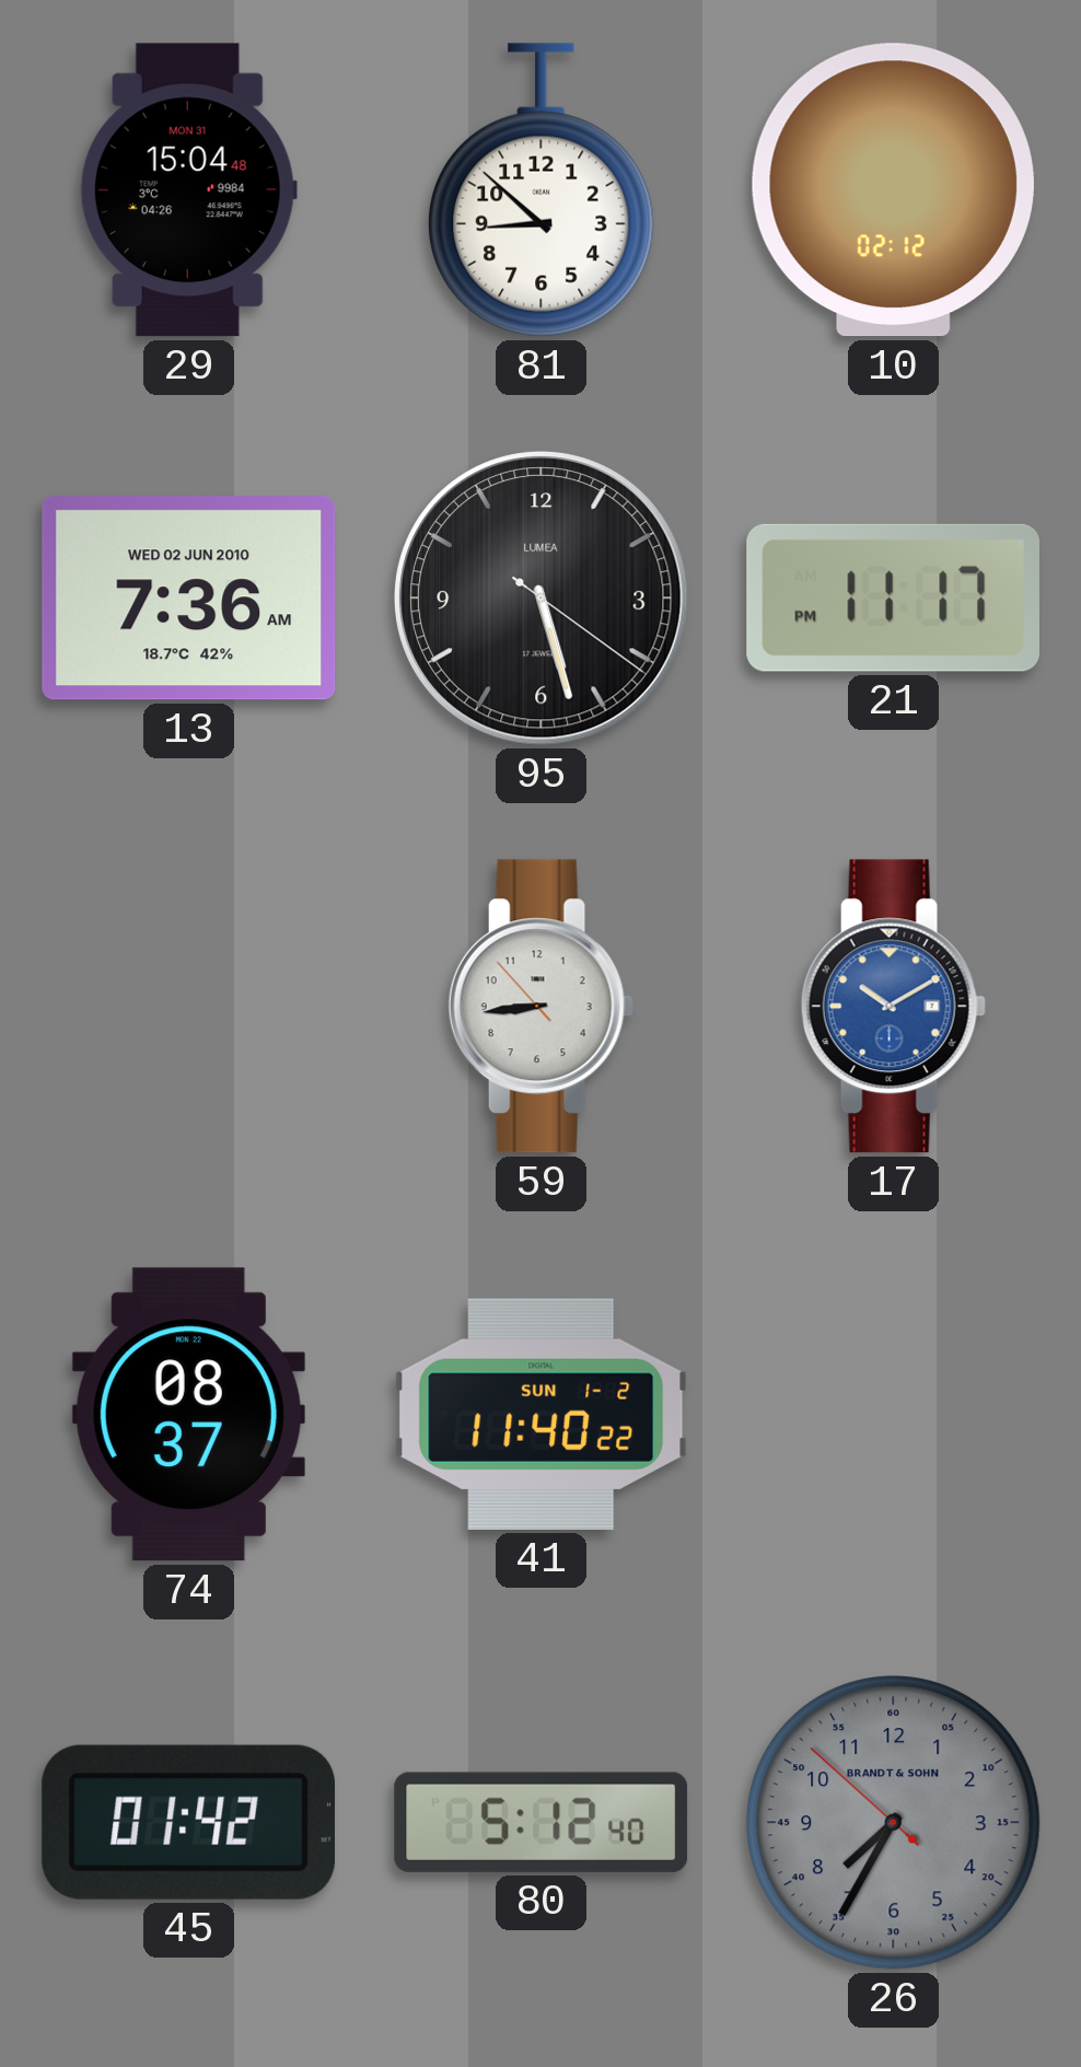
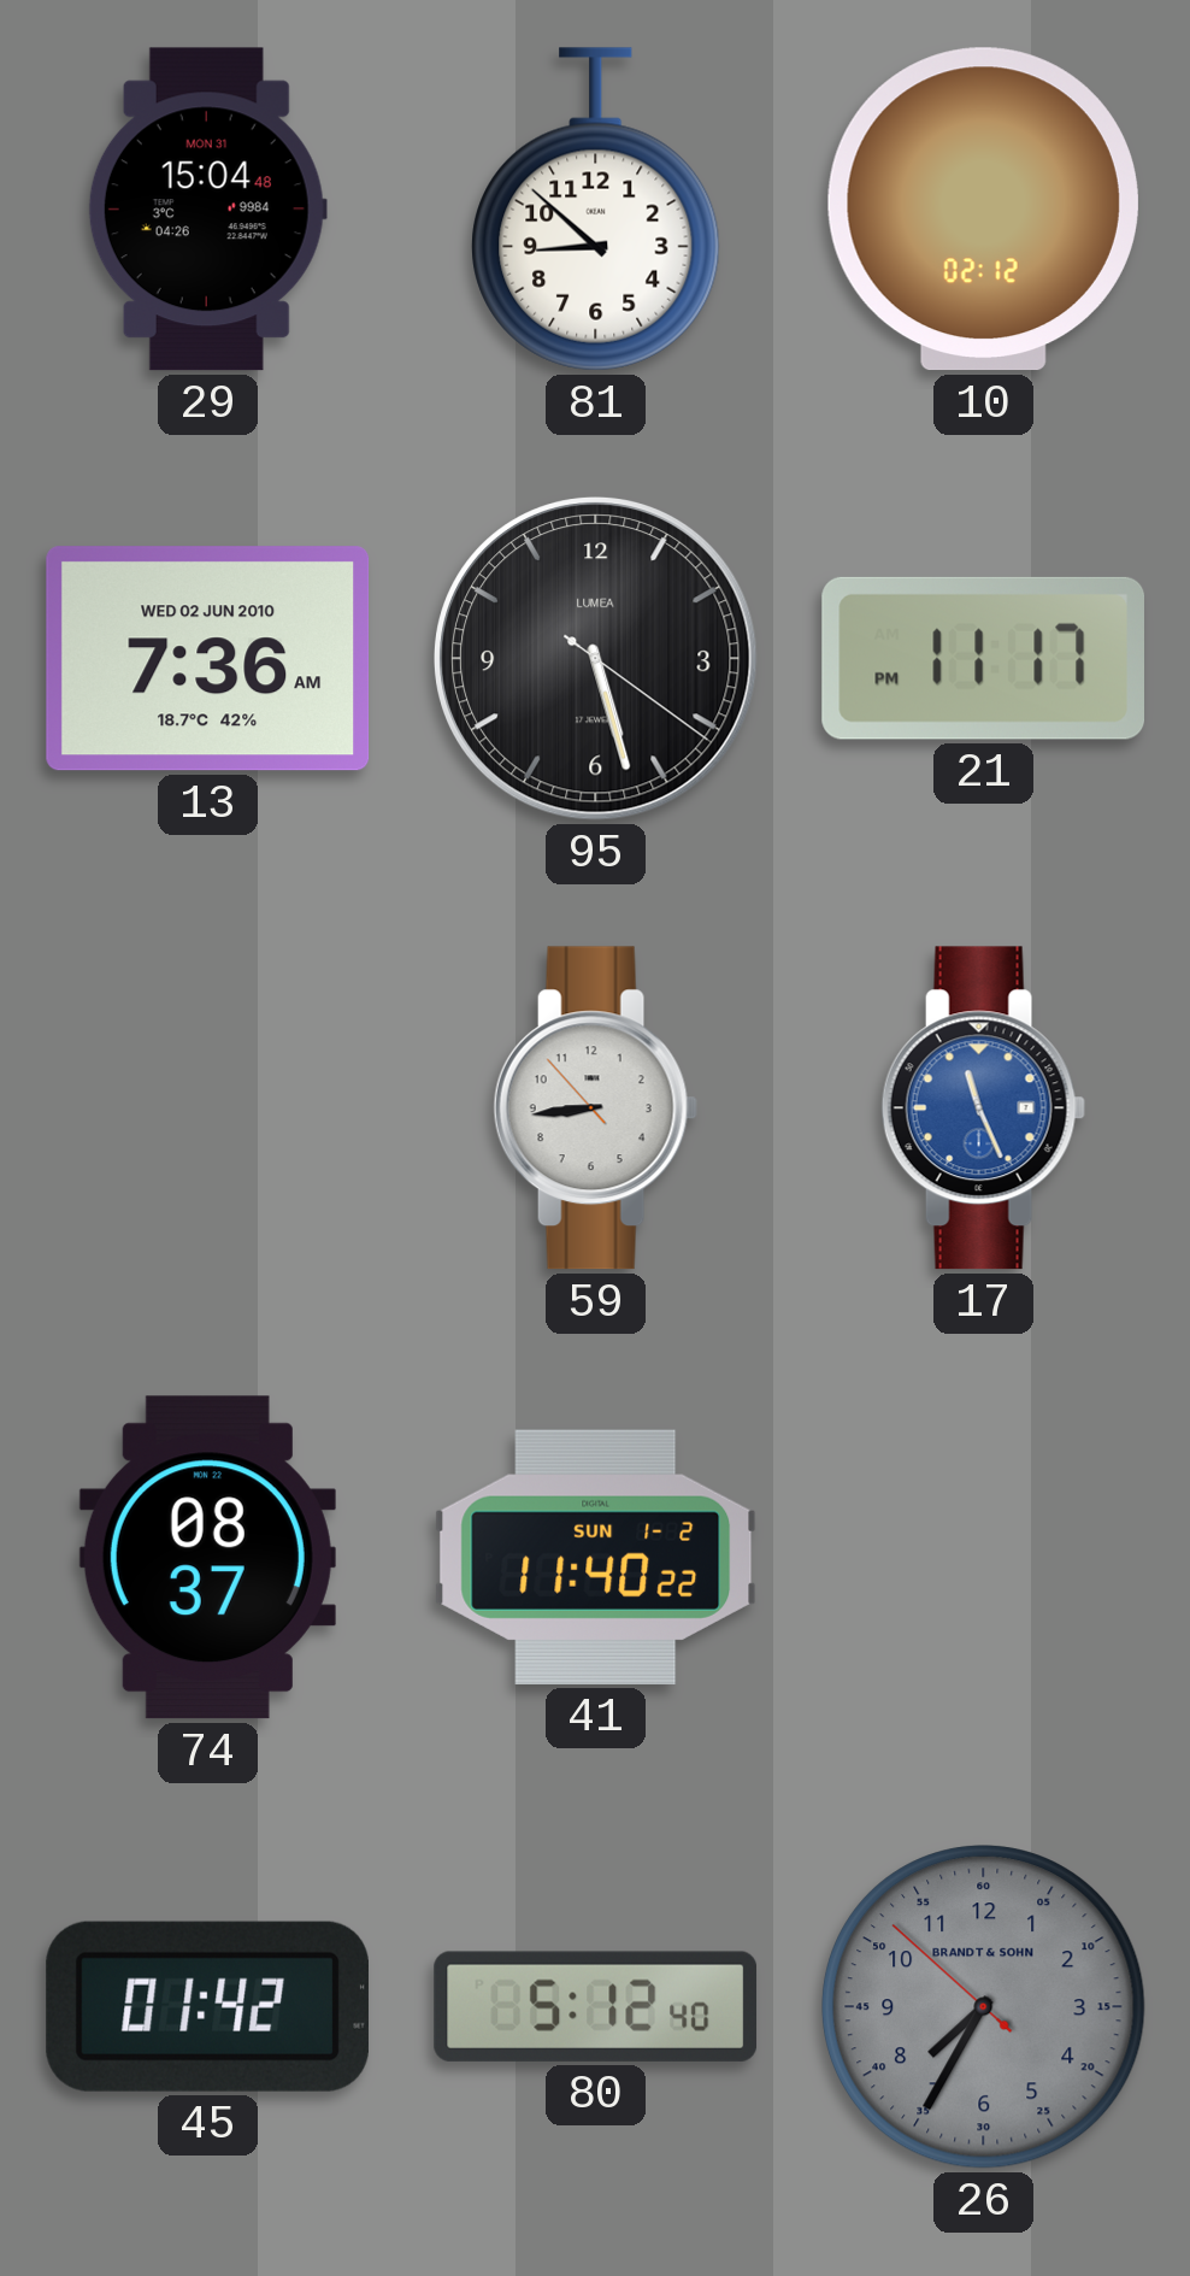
17: 10:10 -> 11:26 (983, 1108)
